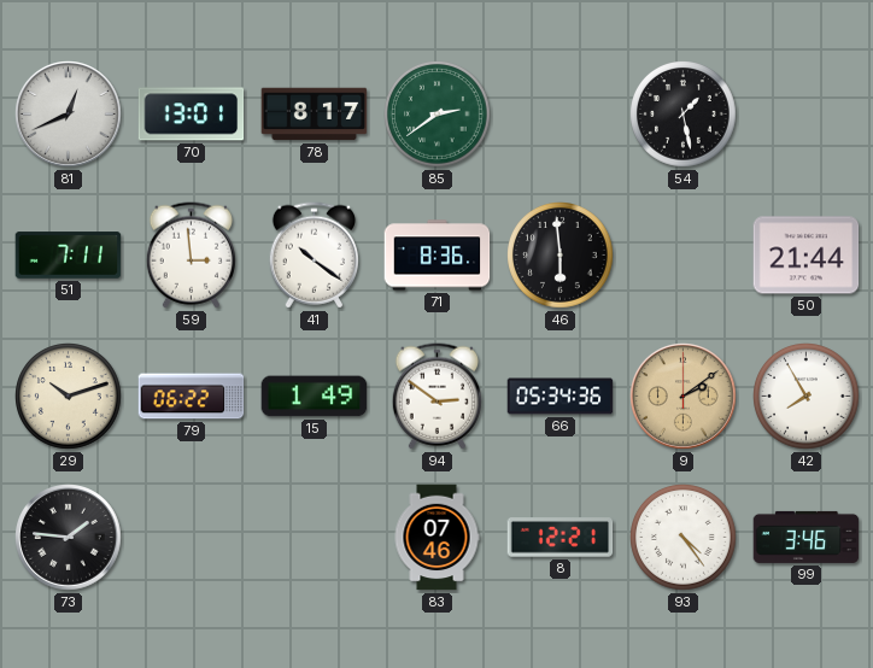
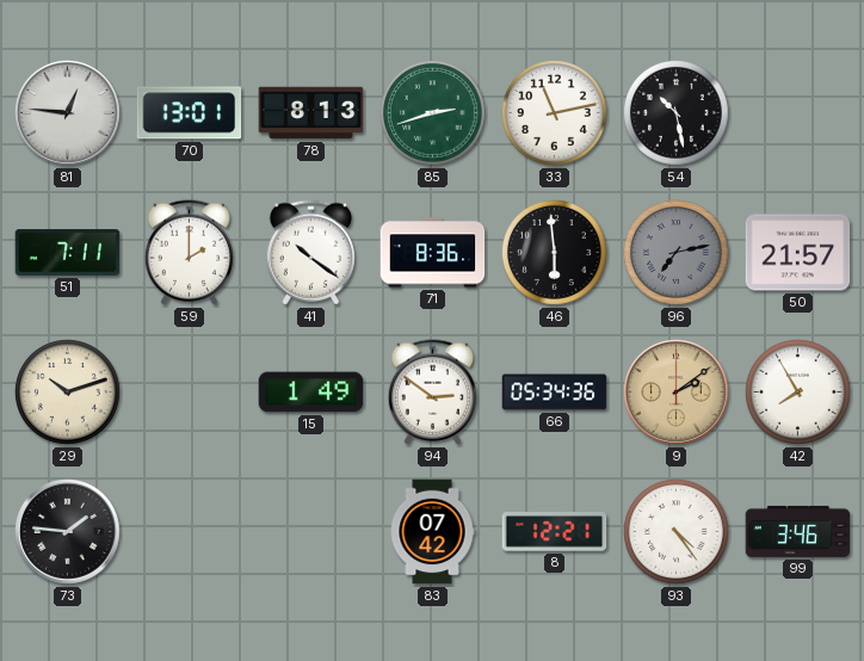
81: 12:41 -> 12:46 (68, 113)
78: 8:17 -> 8:13 (311, 113)
85: 2:39 -> 2:42 (433, 113)
33: none -> 11:13 (555, 113)
54: 1:28 -> 10:28 (677, 113)
59: 2:59 -> 2:00 (189, 253)
96: none -> 7:13 (677, 253)
50: 21:44 -> 21:57 (798, 253)
79: 06:22 -> none (192, 397)
83: 07:46 -> 07:42 (432, 532)
